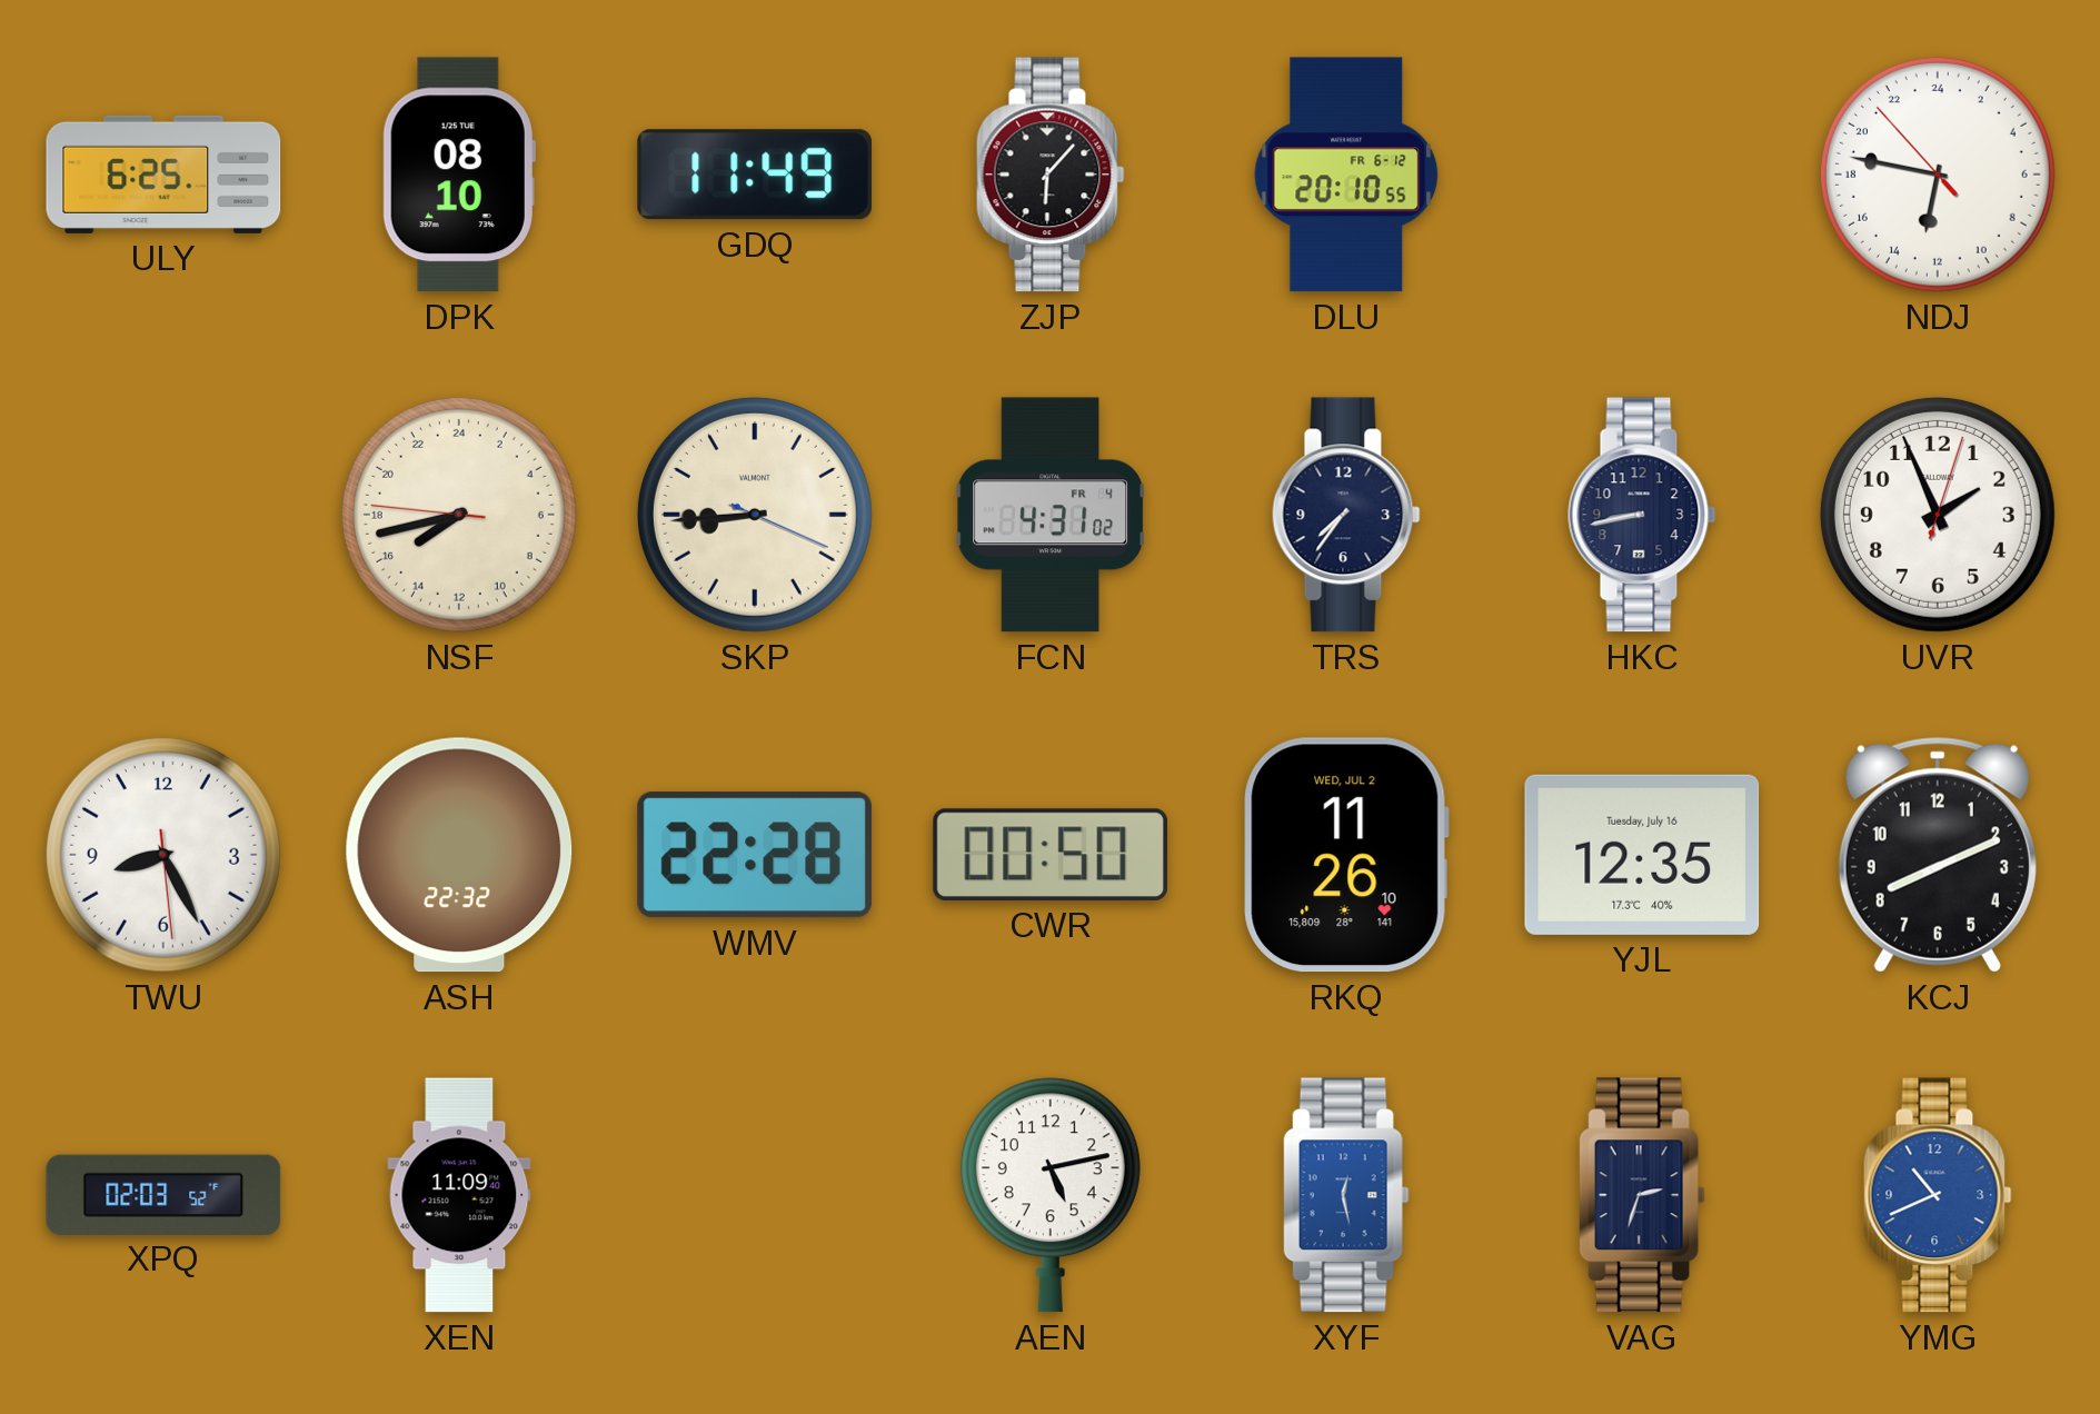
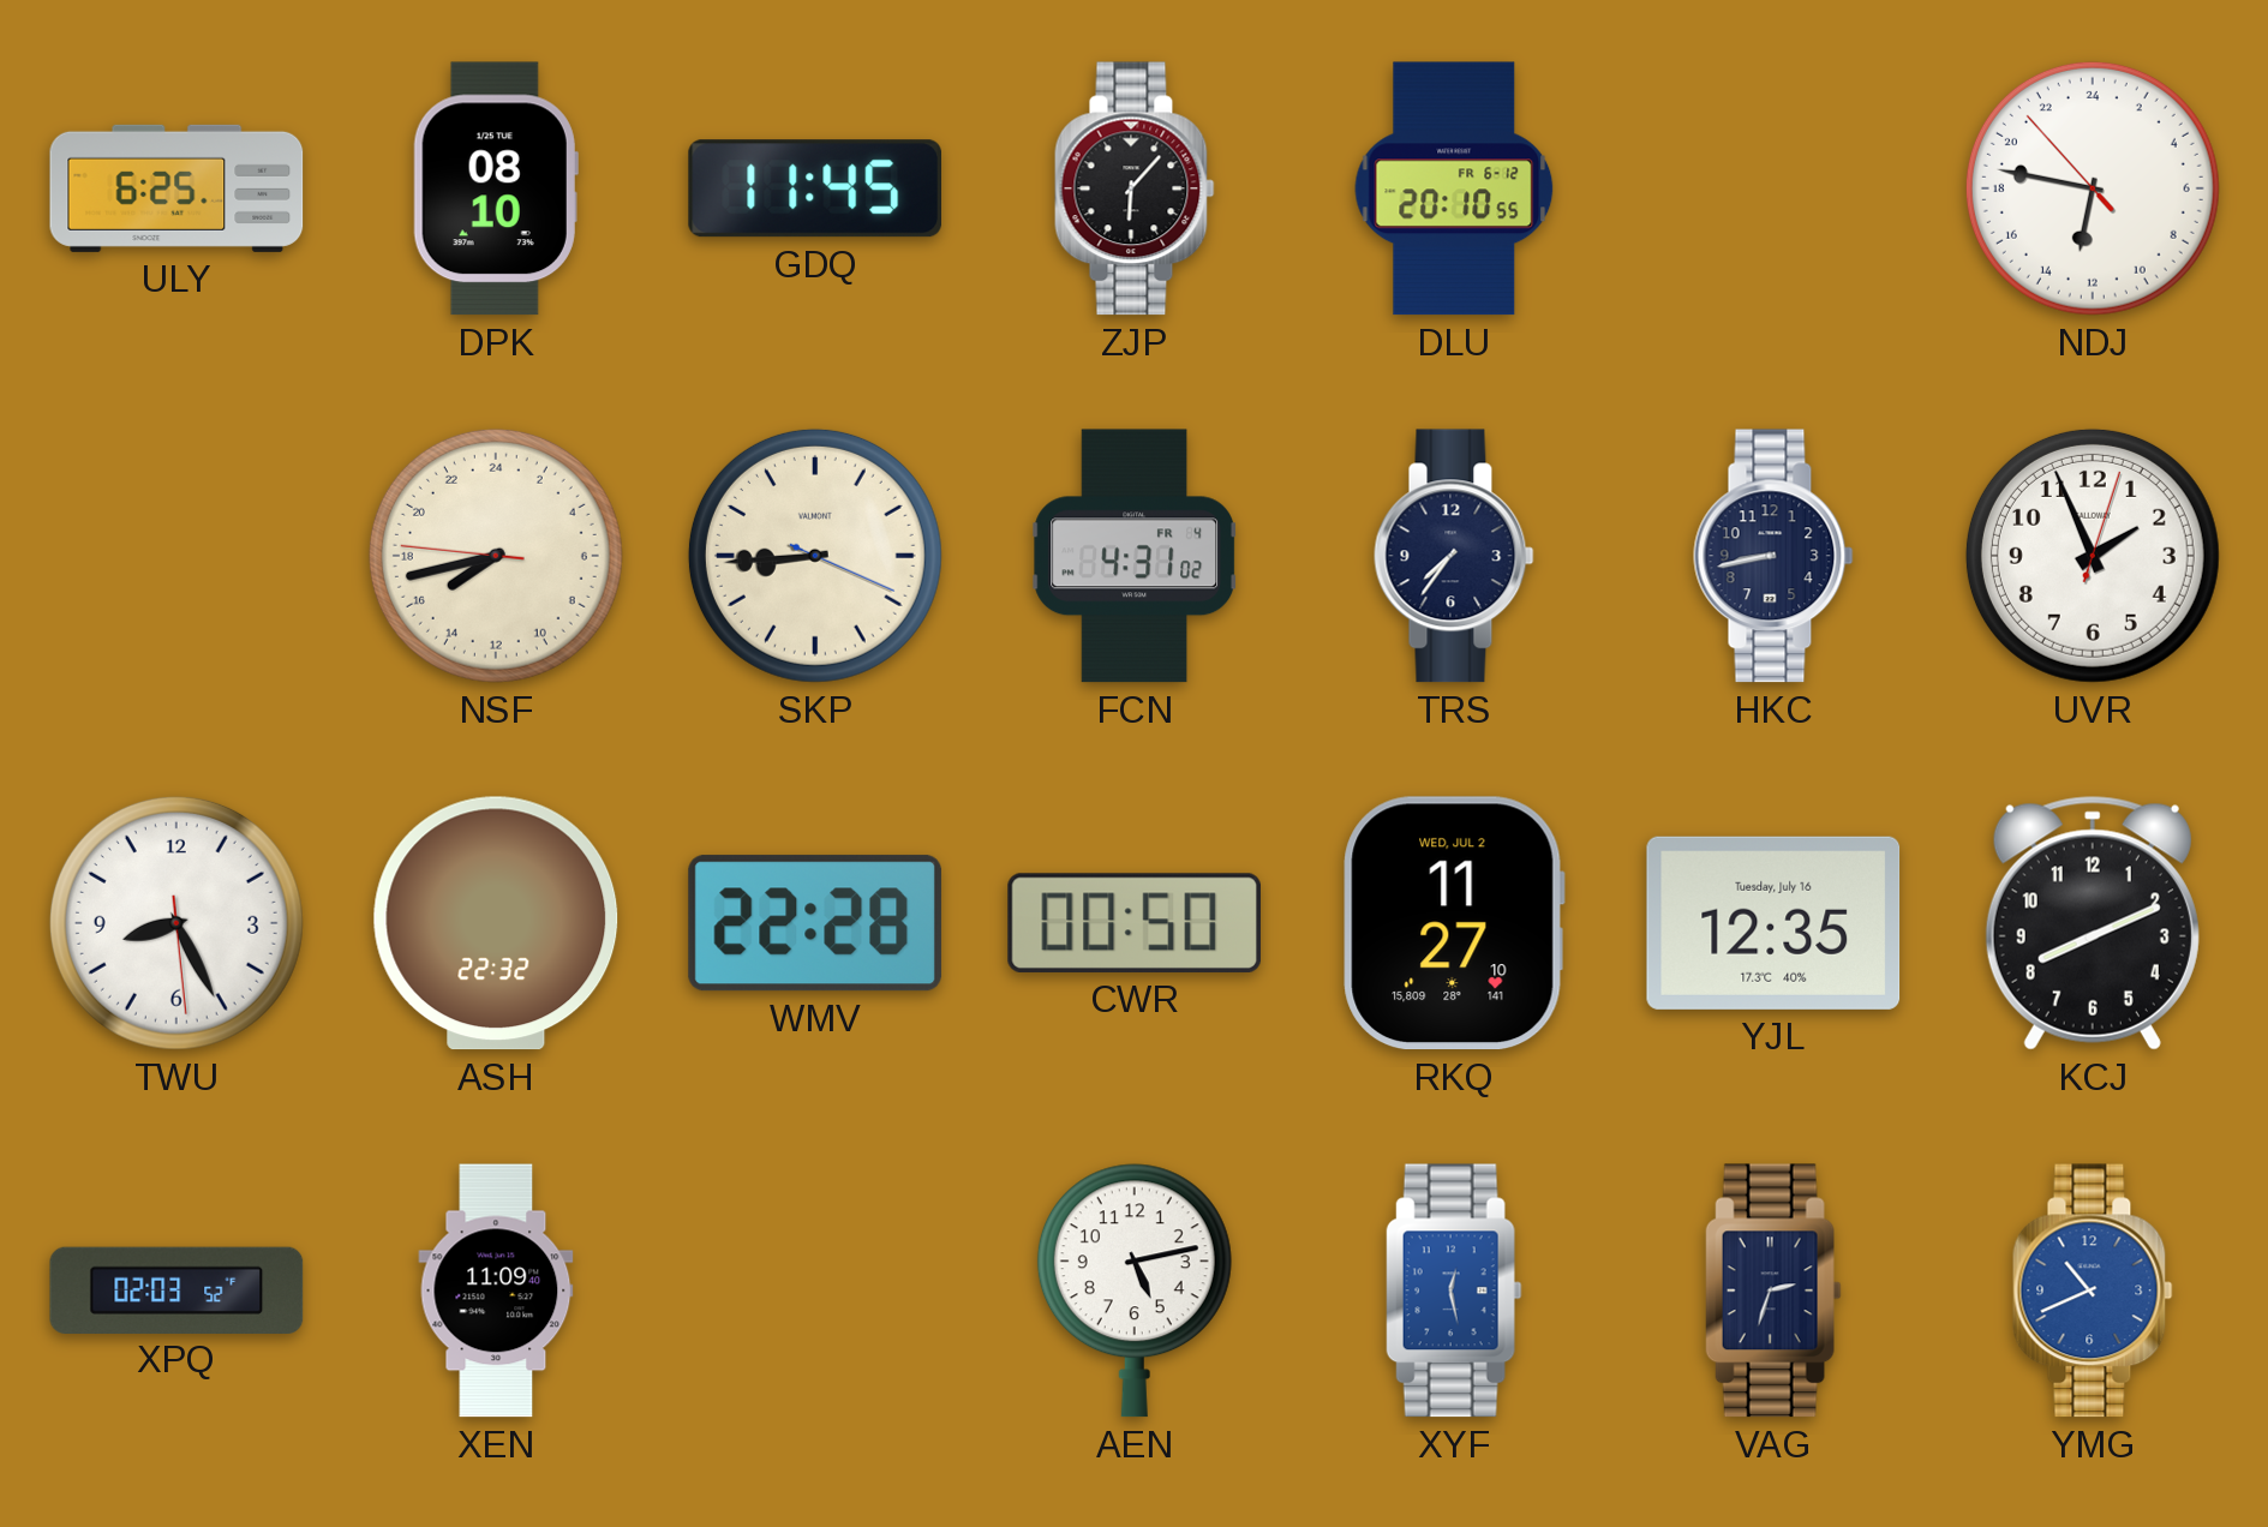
GDQ: 11:49 -> 11:45 (814, 188)
RKQ: 11:26 -> 11:27 (1454, 923)
